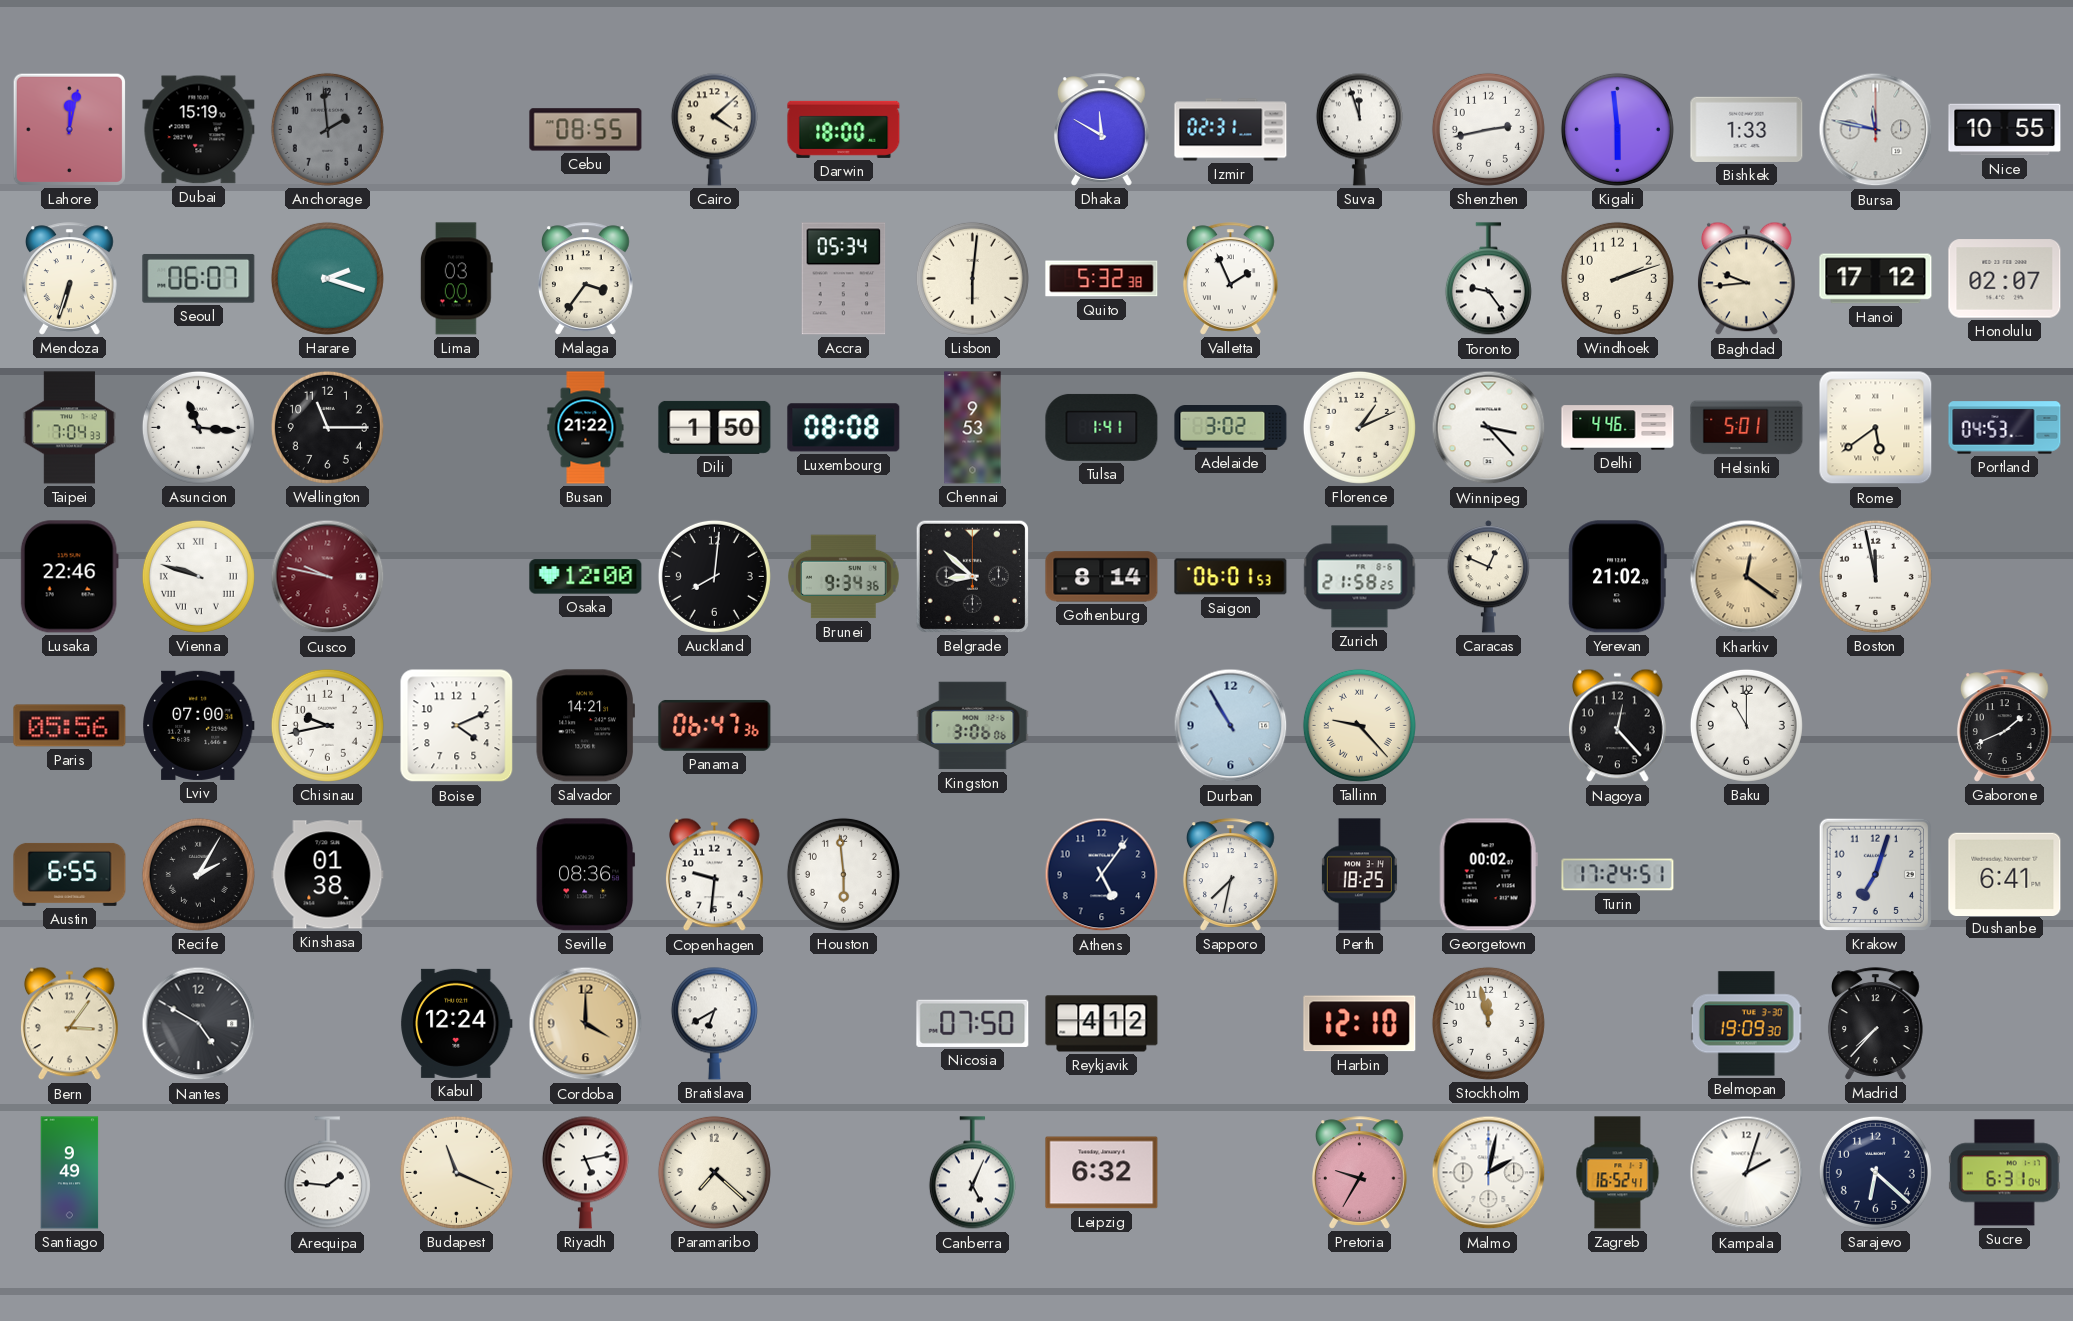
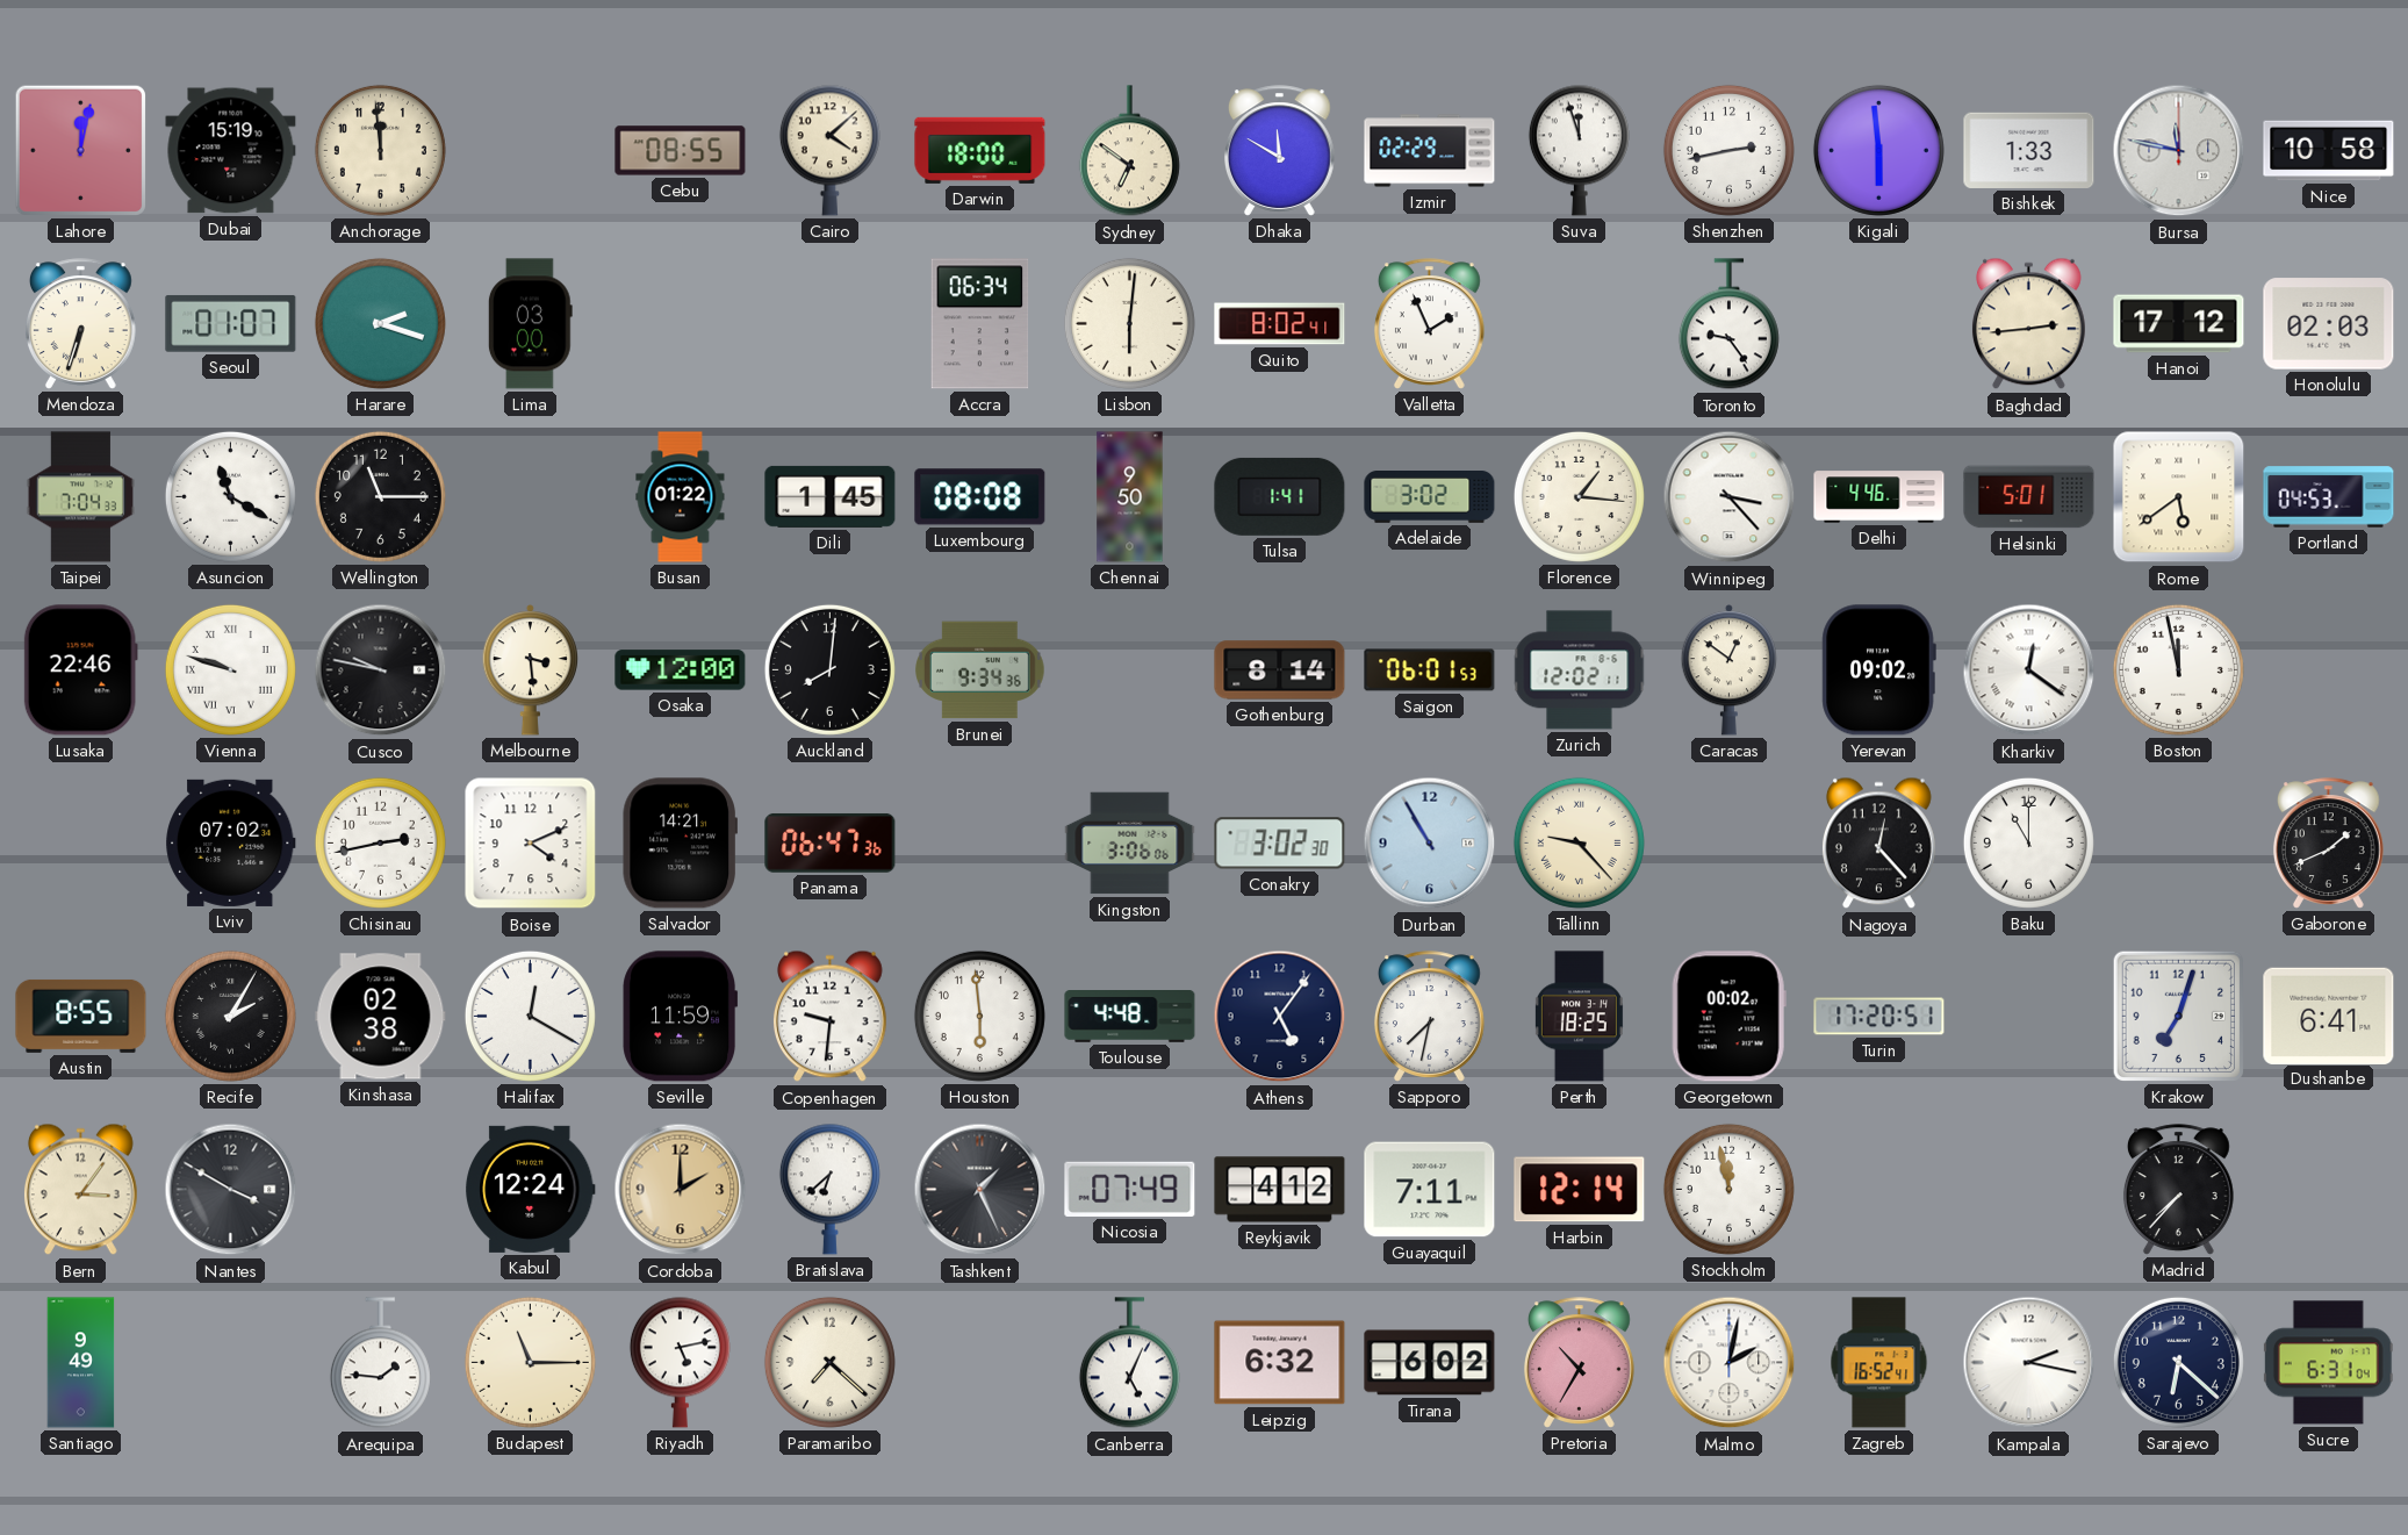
Anchorage: 1:59 -> 11:59 (380, 150)
Anchorage dial: grey -> cream (380, 150)
Sydney: none -> 6:51 (1129, 151)
Izmir: 02:31 -> 02:29 (1430, 151)
Nice: 10:55 -> 10:58 (2329, 151)
Seoul: 06:07 -> 01:07 (231, 323)
Malaga: 3:36 -> none (585, 279)
Accra: 05:34 -> 06:34 (980, 324)
Quito: 5:32 -> 8:02 (1280, 324)
Windhoek: 2:12 -> none (1617, 278)
Baghdad: 9:44 -> 2:44 (2028, 324)
Honolulu: 02:07 -> 02:03 (2329, 324)
Asuncion: 11:16 -> 11:20 (230, 496)
Busan: 21:22 -> 01:22 (681, 497)
Dili: 1:50 -> 1:45 (831, 496)
Chennai: 9:53 -> 9:50 (1130, 497)
Florence: 1:11 -> 1:16 (1579, 496)
Cusco dial: burgundy -> black (381, 670)
Melbourne: none -> 3:29 (531, 670)
Belgrade: 8:52 -> none (972, 576)
Zurich: 21:58 -> 12:02 (1580, 670)
Caracas: 12:49 -> 12:51 (1730, 670)
Yerevan: 21:02 -> 09:02 (1878, 670)
Kharkiv dial: champagne -> white (2029, 670)
Paris: 05:56 -> none (70, 726)
Lviv: 07:00 -> 07:02 (231, 842)
Chisinau: 9:43 -> 2:43 (380, 842)
Conakry: none -> 3:02 (1280, 844)
Austin: 6:55 -> 8:55 (81, 1016)
Kinshasa: 01:38 -> 02:38 (381, 1017)
Halifax: none -> 12:20 (530, 1016)
Seville: 08:36 -> 11:59 (681, 1017)
Toulouse: none -> 4:48 (1130, 1017)
Turin: 17:24 -> 17:20 (1879, 1017)
Nantes: 4:50 -> 3:50 (231, 1190)
Cordoba: 4:00 -> 2:00 (681, 1190)
Bratislava: 6:40 -> 6:38 (829, 1189)
Tashkent: none -> 1:26 (980, 1190)
Nicosia: 07:50 -> 07:49 (1130, 1189)
Guayaquil: none -> 7:11 (1430, 1190)
Harbin: 12:10 -> 12:14 (1580, 1190)
Belmopan: 19:09 -> none (1746, 1024)
Budapest: 11:19 -> 11:15 (530, 1362)
Tirana: none -> 6:02 (1430, 1363)
Pretoria: 9:35 -> 10:35 (1579, 1363)
Kampala: 2:03 -> 2:17 (2029, 1363)
